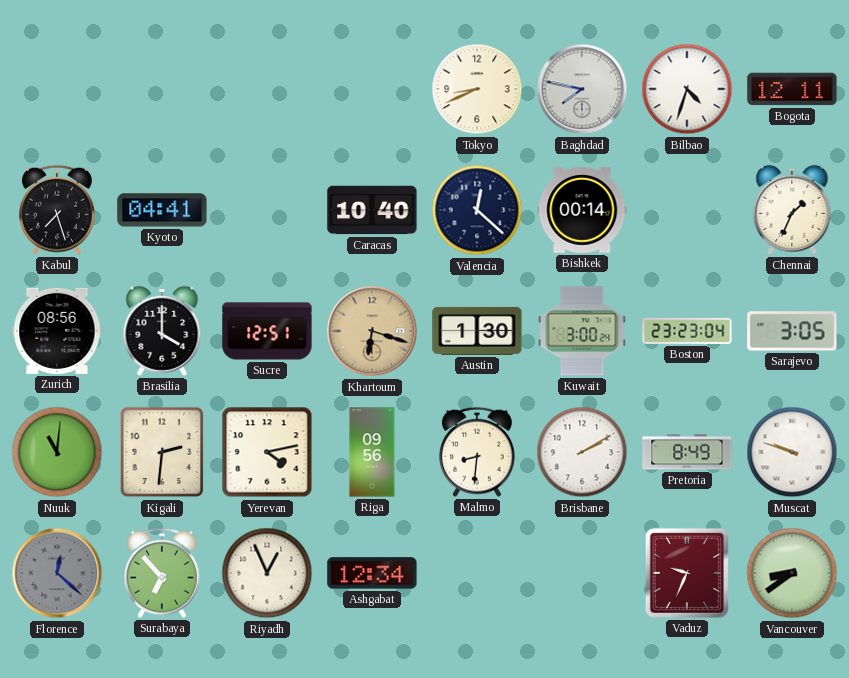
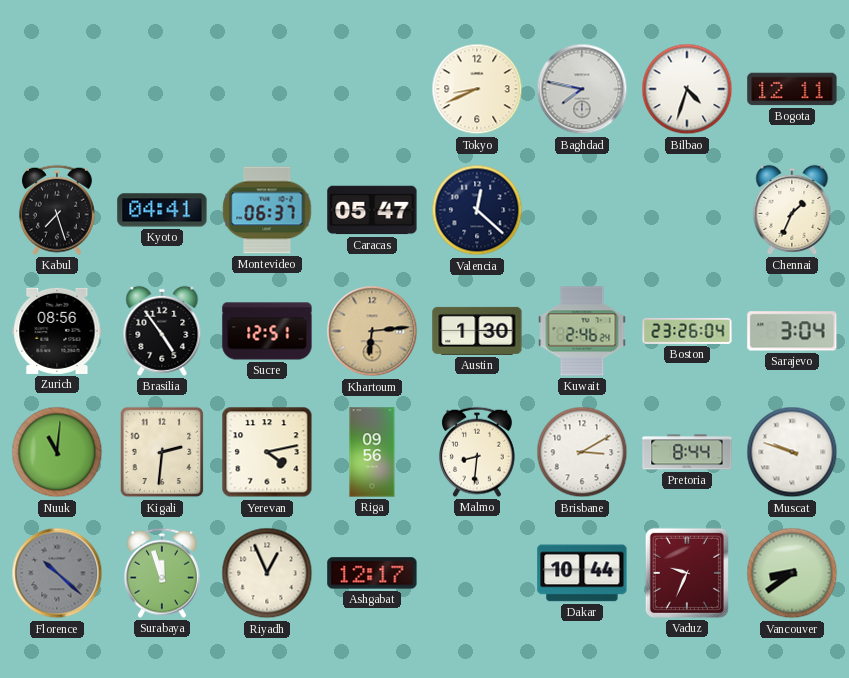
Montevideo: none -> 06:37 (267, 210)
Caracas: 10:40 -> 05:47 (372, 210)
Bishkek: 00:14 -> none (582, 210)
Brasilia: 4:00 -> 4:54 (162, 331)
Khartoum: 6:18 -> 6:14 (372, 331)
Kuwait: 3:00 -> 2:46 (582, 331)
Boston: 23:23 -> 23:26 (687, 331)
Sarajevo: 3:05 -> 3:04 (792, 331)
Brisbane: 2:10 -> 3:10 (582, 452)
Pretoria: 8:49 -> 8:44 (687, 452)
Florence: 12:22 -> 10:22 (57, 573)
Surabaya: 6:53 -> 11:57 (162, 573)
Ashgabat: 12:34 -> 12:17 (372, 573)
Dakar: none -> 10:44 (582, 573)
